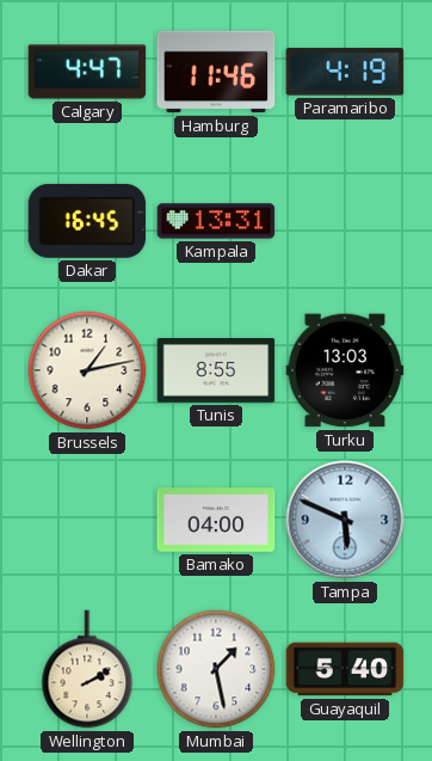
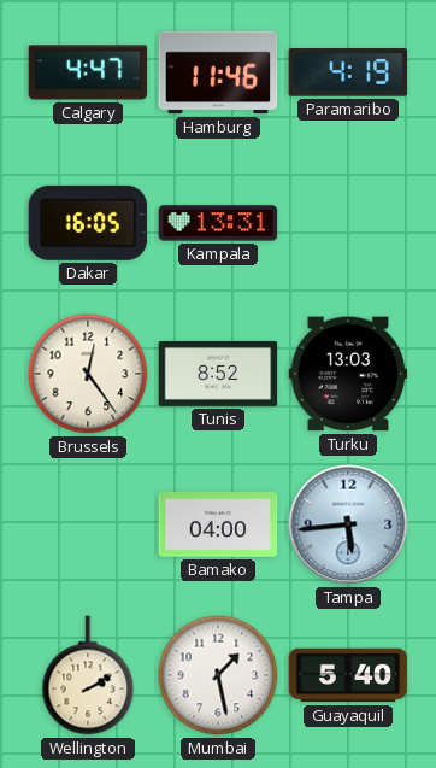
Dakar: 16:45 -> 16:05 (88, 223)
Brussels: 1:13 -> 12:24 (88, 374)
Tunis: 8:55 -> 8:52 (218, 374)
Tampa: 5:49 -> 5:44 (348, 524)
